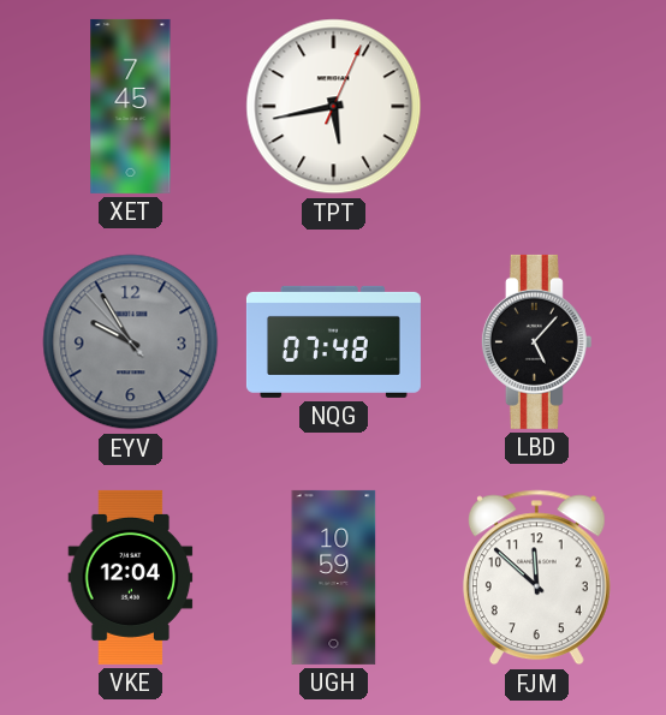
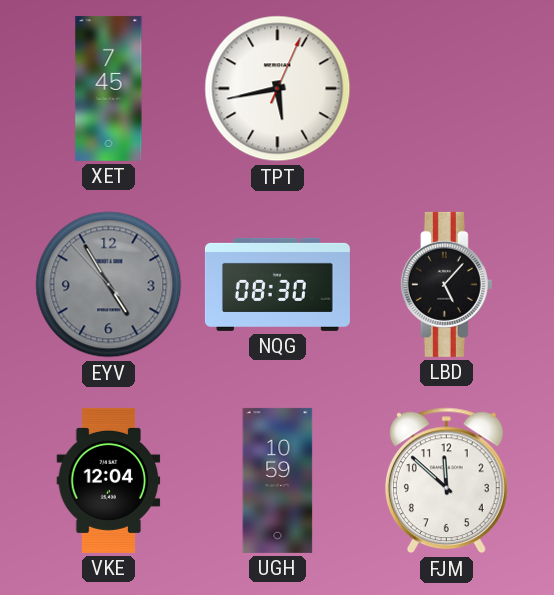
EYV: 9:54 -> 4:54 (109, 285)
NQG: 07:48 -> 08:30 (277, 284)
